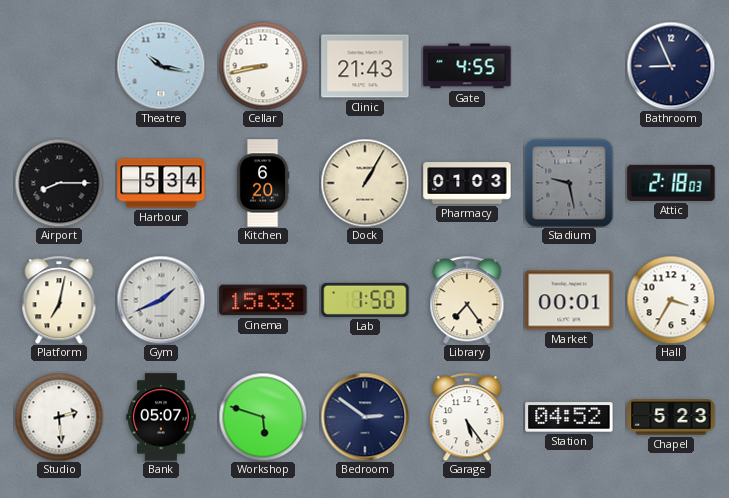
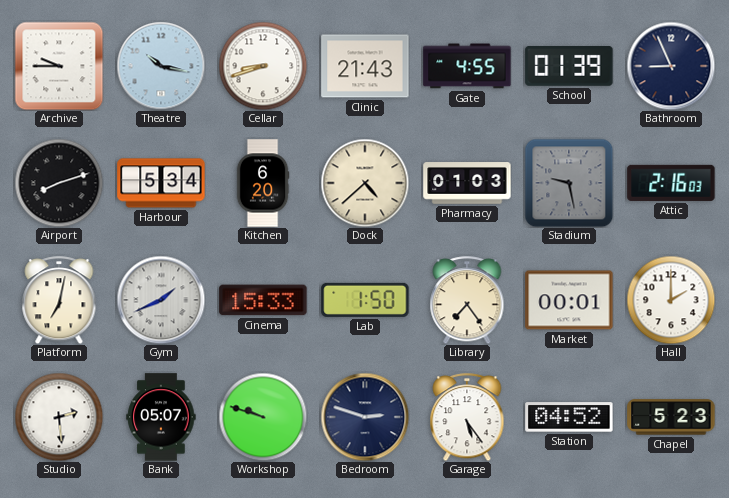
Archive: none -> 9:45 (59, 66)
Cellar: 8:43 -> 8:42 (263, 66)
School: none -> 01:39 (569, 67)
Airport: 8:15 -> 8:12 (59, 183)
Dock: 1:05 -> 4:38 (365, 183)
Attic: 2:18 -> 2:16 (671, 183)
Hall: 3:35 -> 2:00 (671, 300)
Workshop: 5:48 -> 9:48 (263, 417)
Bedroom: 2:51 -> 2:48 (365, 417)
